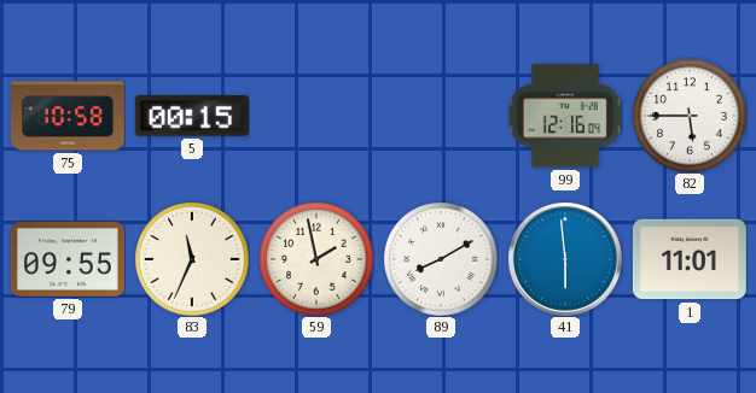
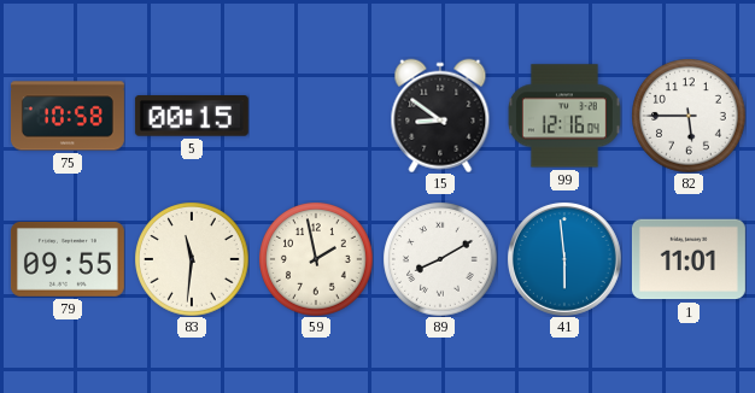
15: none -> 8:51 (440, 116)
83: 11:34 -> 11:31 (192, 259)
